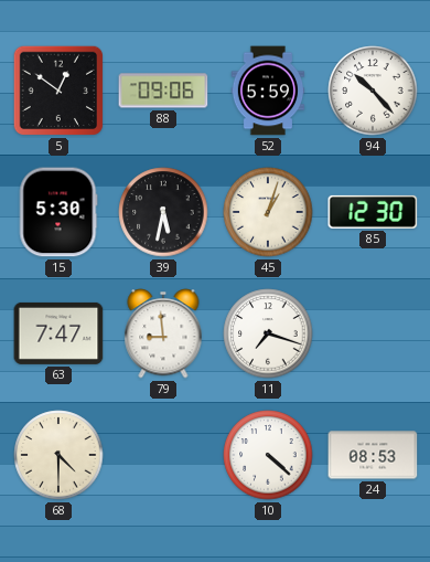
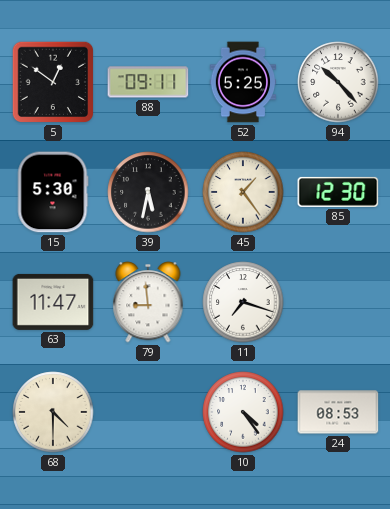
88: 09:06 -> 09:11 (148, 82)
52: 5:59 -> 5:25 (243, 82)
45: 1:03 -> 1:24 (243, 192)
63: 7:47 -> 11:47 (53, 302)
10: 4:22 -> 4:24 (243, 412)
